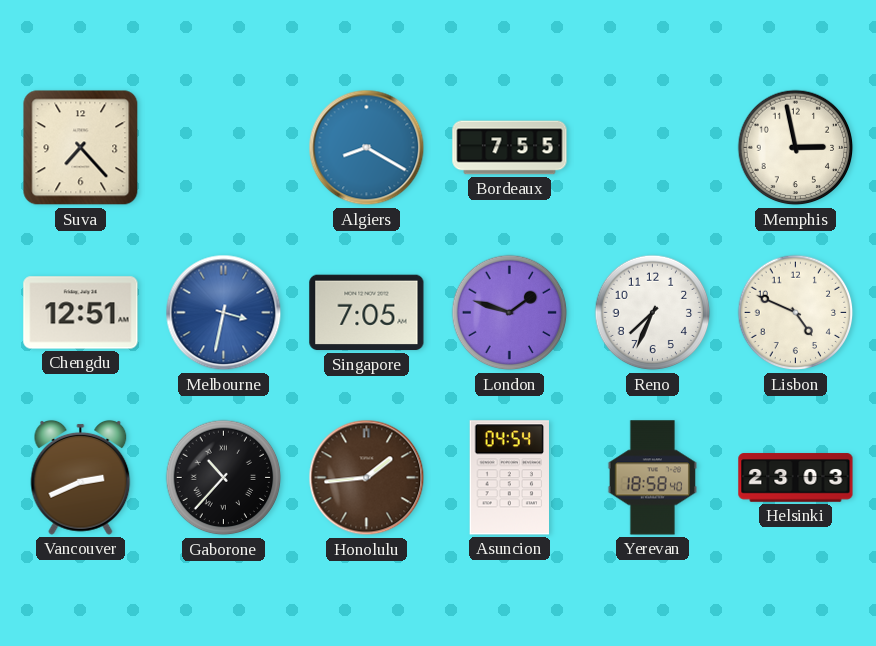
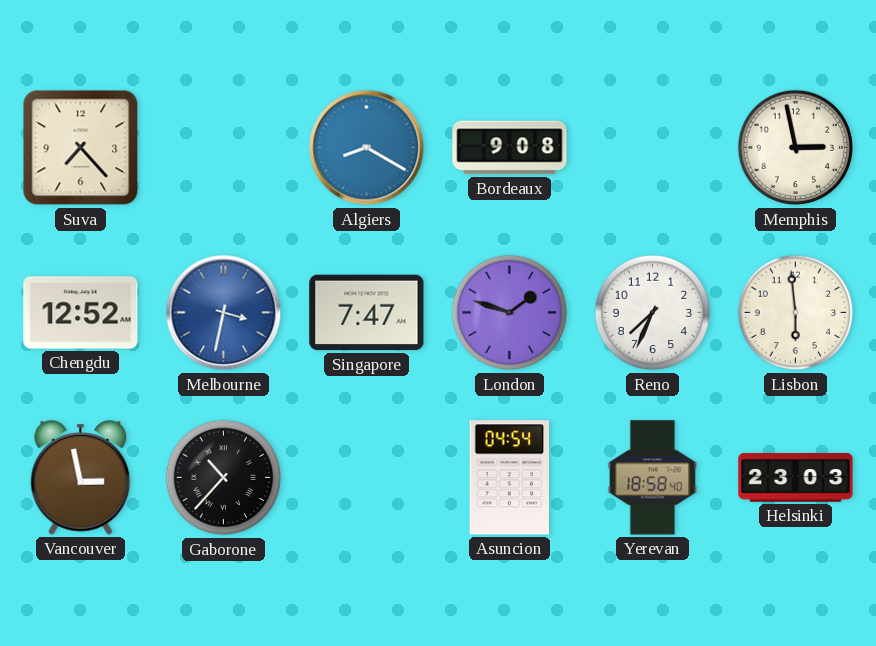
Bordeaux: 7:55 -> 9:08 (510, 148)
Chengdu: 12:51 -> 12:52 (81, 313)
Singapore: 7:05 -> 7:47 (367, 313)
Lisbon: 4:49 -> 5:59 (796, 313)
Vancouver: 2:41 -> 2:58 (81, 477)
Honolulu: 1:44 -> none (367, 478)
